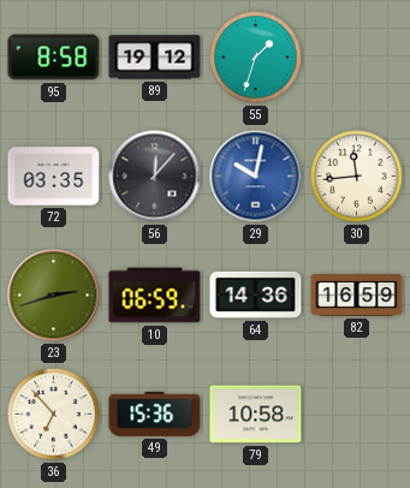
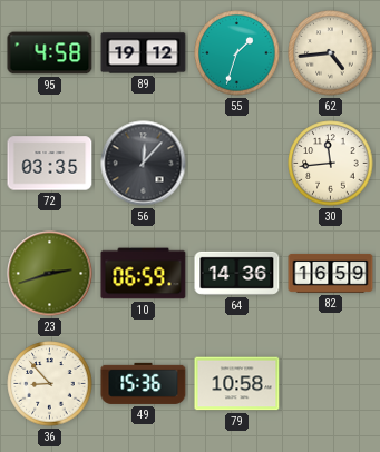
95: 8:58 -> 4:58 (50, 53)
62: none -> 4:44 (331, 53)
29: 10:02 -> none (256, 177)
36: 6:53 -> 8:53 (50, 384)
